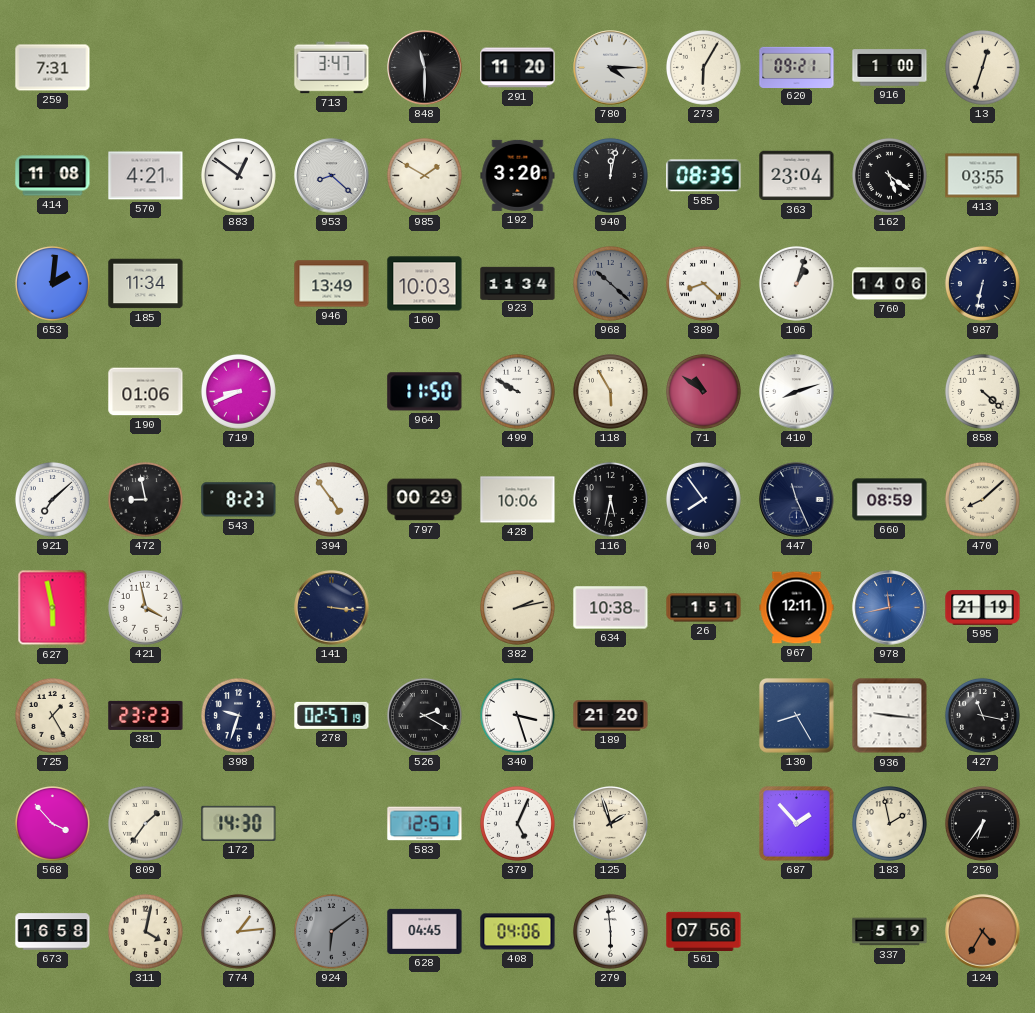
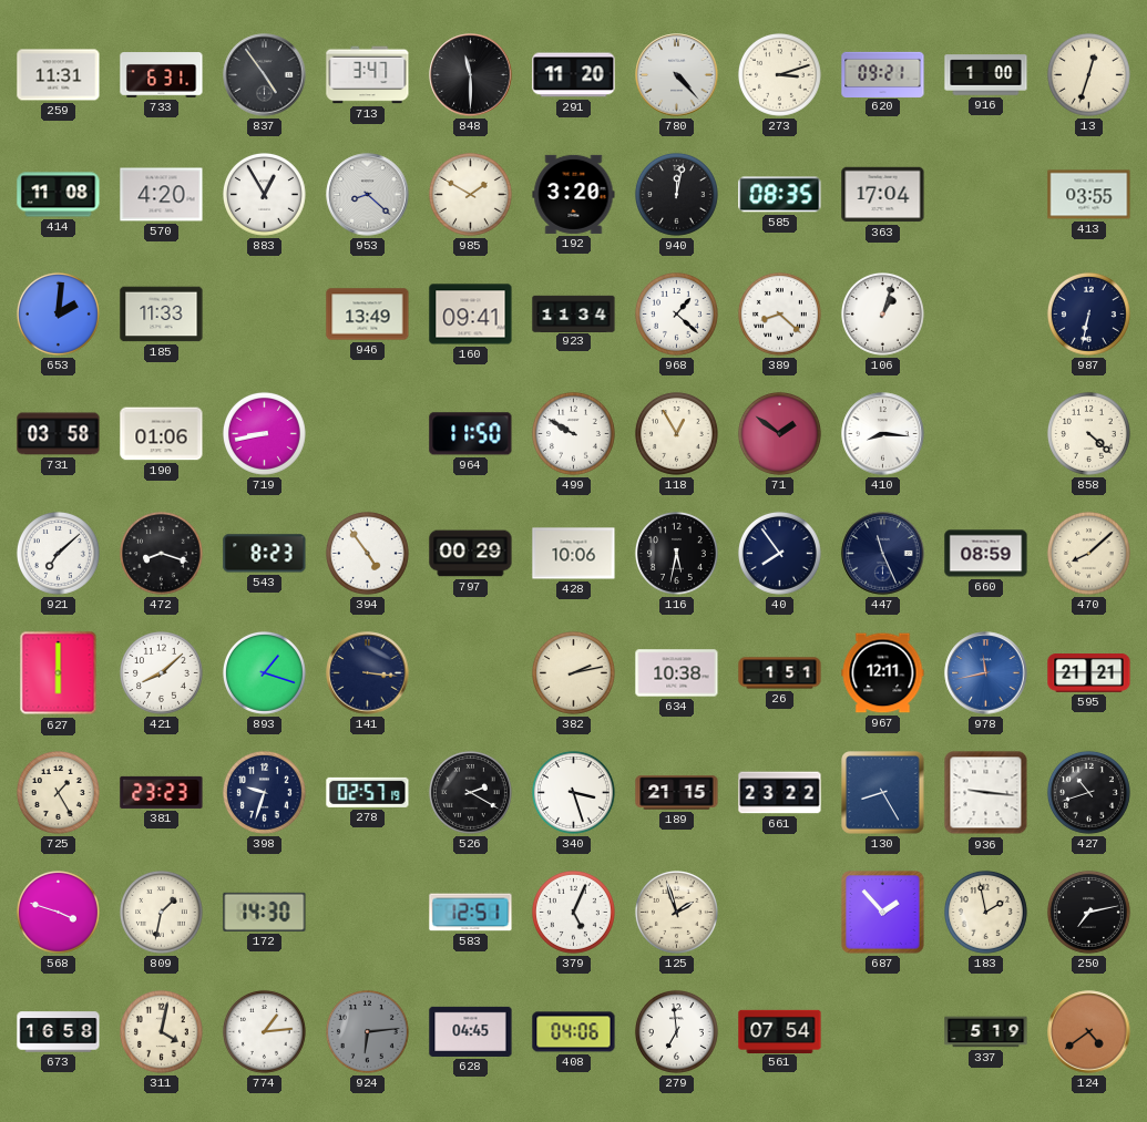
259: 7:31 -> 11:31 (59, 75)
733: none -> 6:31 (162, 75)
837: none -> 4:54 (265, 75)
780: 4:15 -> 4:23 (677, 75)
273: 6:05 -> 3:12 (779, 74)
570: 4:21 -> 4:20 (162, 195)
883: 12:51 -> 12:55 (264, 194)
363: 23:04 -> 17:04 (883, 195)
162: 5:21 -> none (889, 175)
185: 11:34 -> 11:33 (162, 315)
160: 10:03 -> 09:41 (471, 315)
968: 10:22 -> 1:22 (676, 313)
968 dial: grey -> white (676, 313)
760: 14:06 -> none (890, 284)
731: none -> 03:58 (59, 434)
719: 8:41 -> 8:43 (264, 433)
118: 5:55 -> 12:55 (676, 433)
71: 10:51 -> 1:51 (779, 433)
410: 8:12 -> 8:16 (883, 434)
472: 8:58 -> 8:18 (161, 553)
627: 5:58 -> 6:00 (59, 673)
421: 3:58 -> 8:08 (161, 672)
893: none -> 1:18 (264, 672)
595: 21:19 -> 21:21 (1089, 673)
189: 21:20 -> 21:15 (677, 793)
661: none -> 23:22 (780, 793)
427: 11:17 -> 10:42 (1088, 792)
568: 3:53 -> 3:48 (58, 912)
809: 1:36 -> 1:32 (161, 912)
250: 6:36 -> 7:13 (1088, 912)
924: 6:09 -> 6:14 (367, 1031)
279: 5:59 -> 6:59 (676, 1031)
561: 07:56 -> 07:54 (780, 1031)
124: 4:35 -> 4:39 (1089, 1032)
